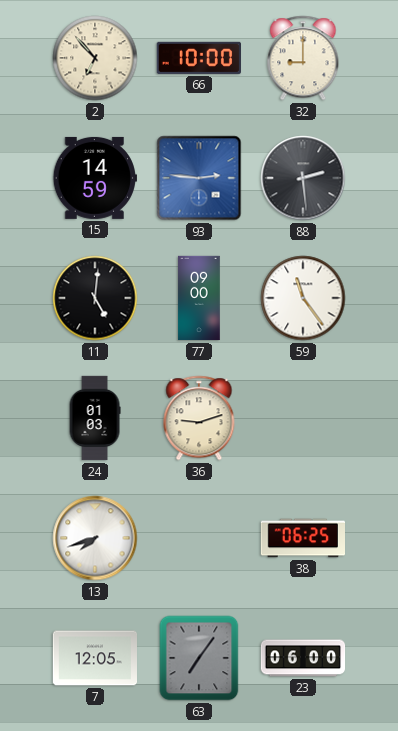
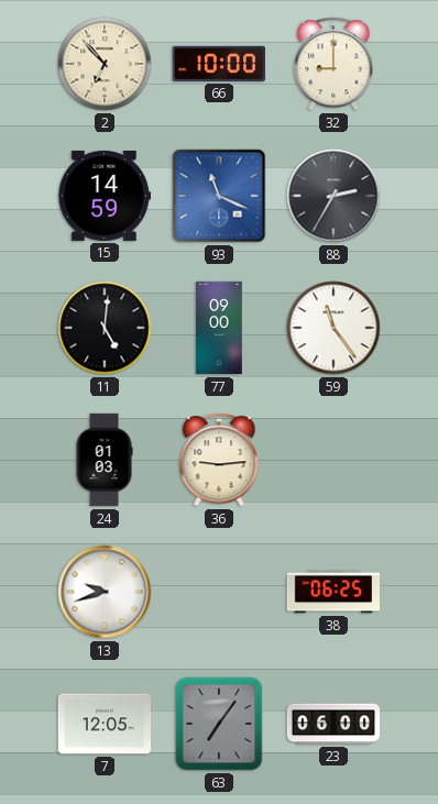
93: 2:46 -> 11:19 (219, 196)
88: 2:29 -> 2:35 (333, 196)
36: 9:12 -> 9:14 (219, 460)
13: 7:42 -> 9:42 (105, 592)
